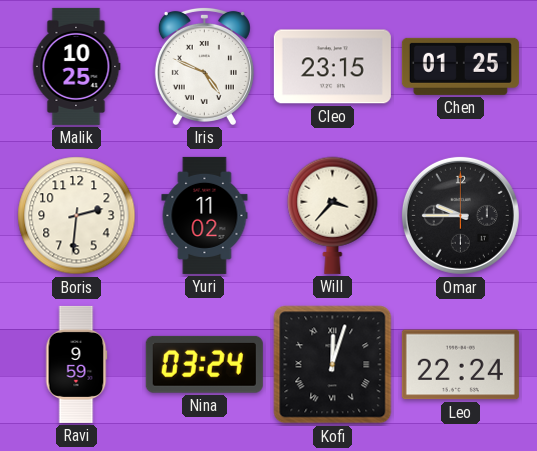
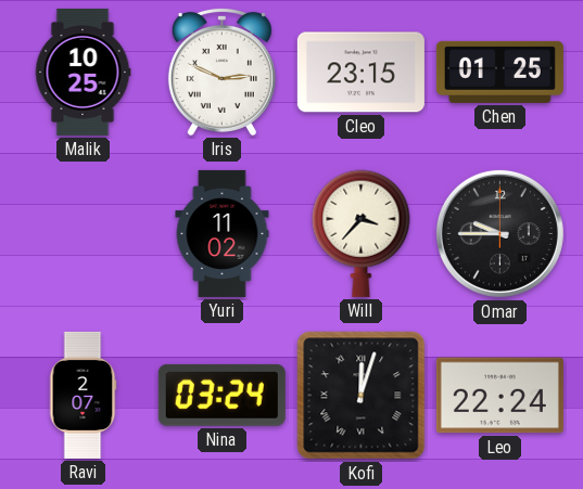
Iris: 4:49 -> 2:49 (221, 72)
Boris: 2:31 -> none (77, 216)
Ravi: 9:59 -> 2:07 (83, 395)
